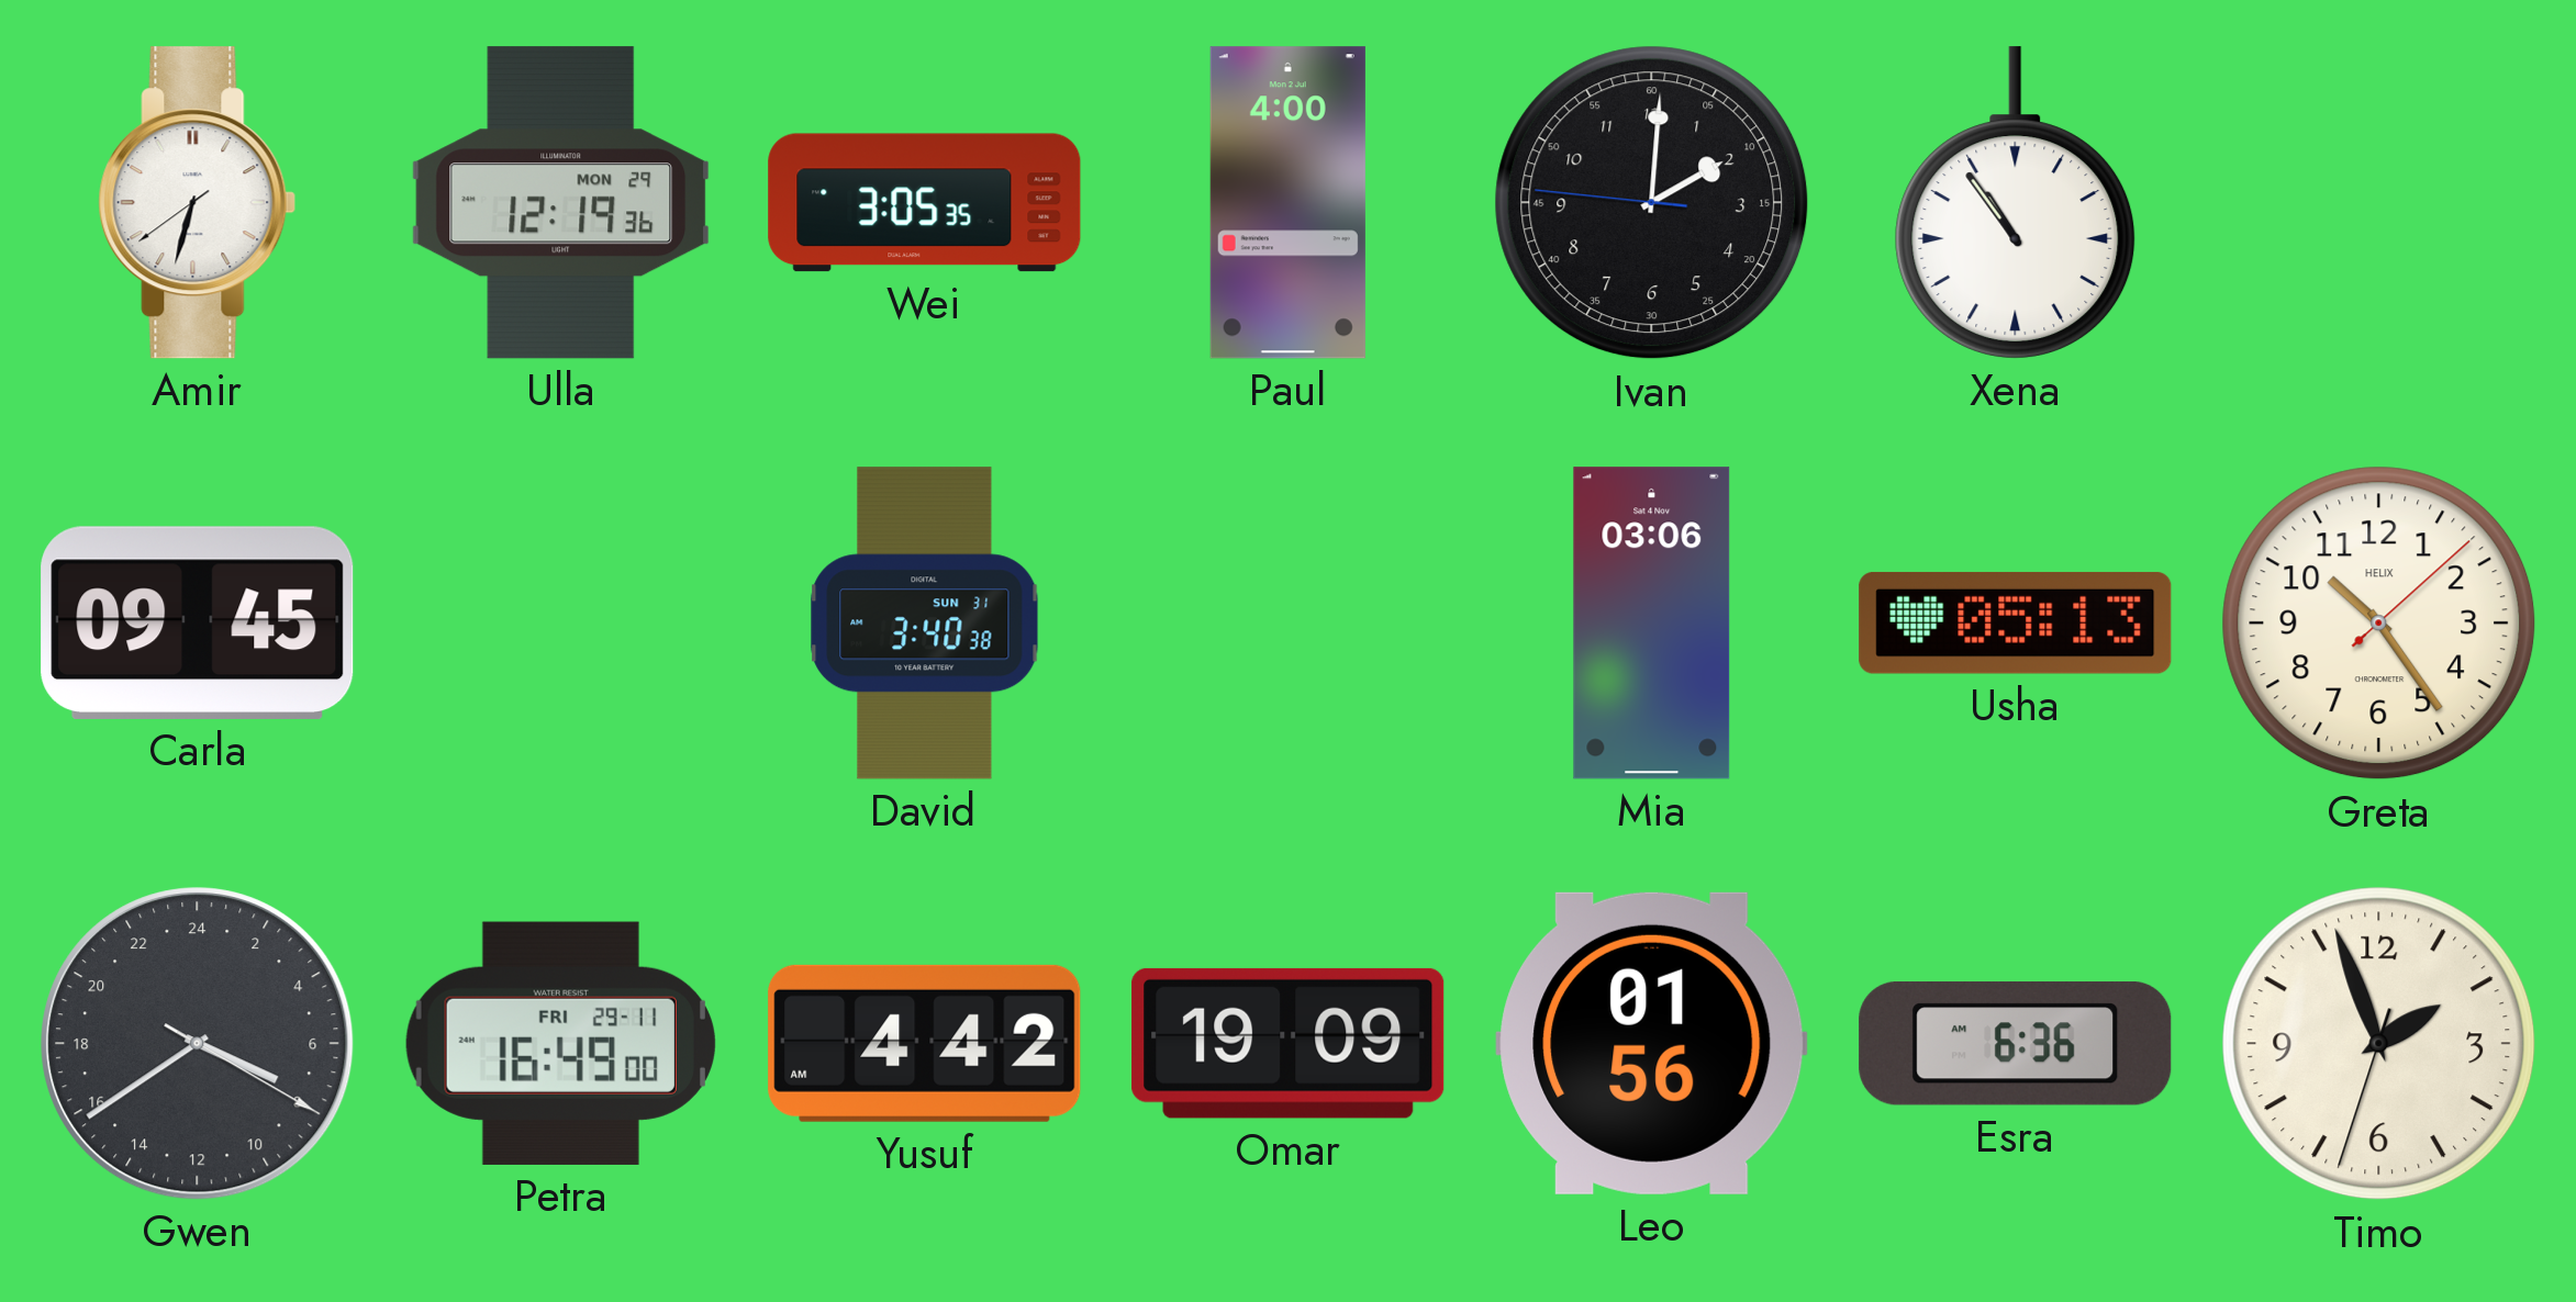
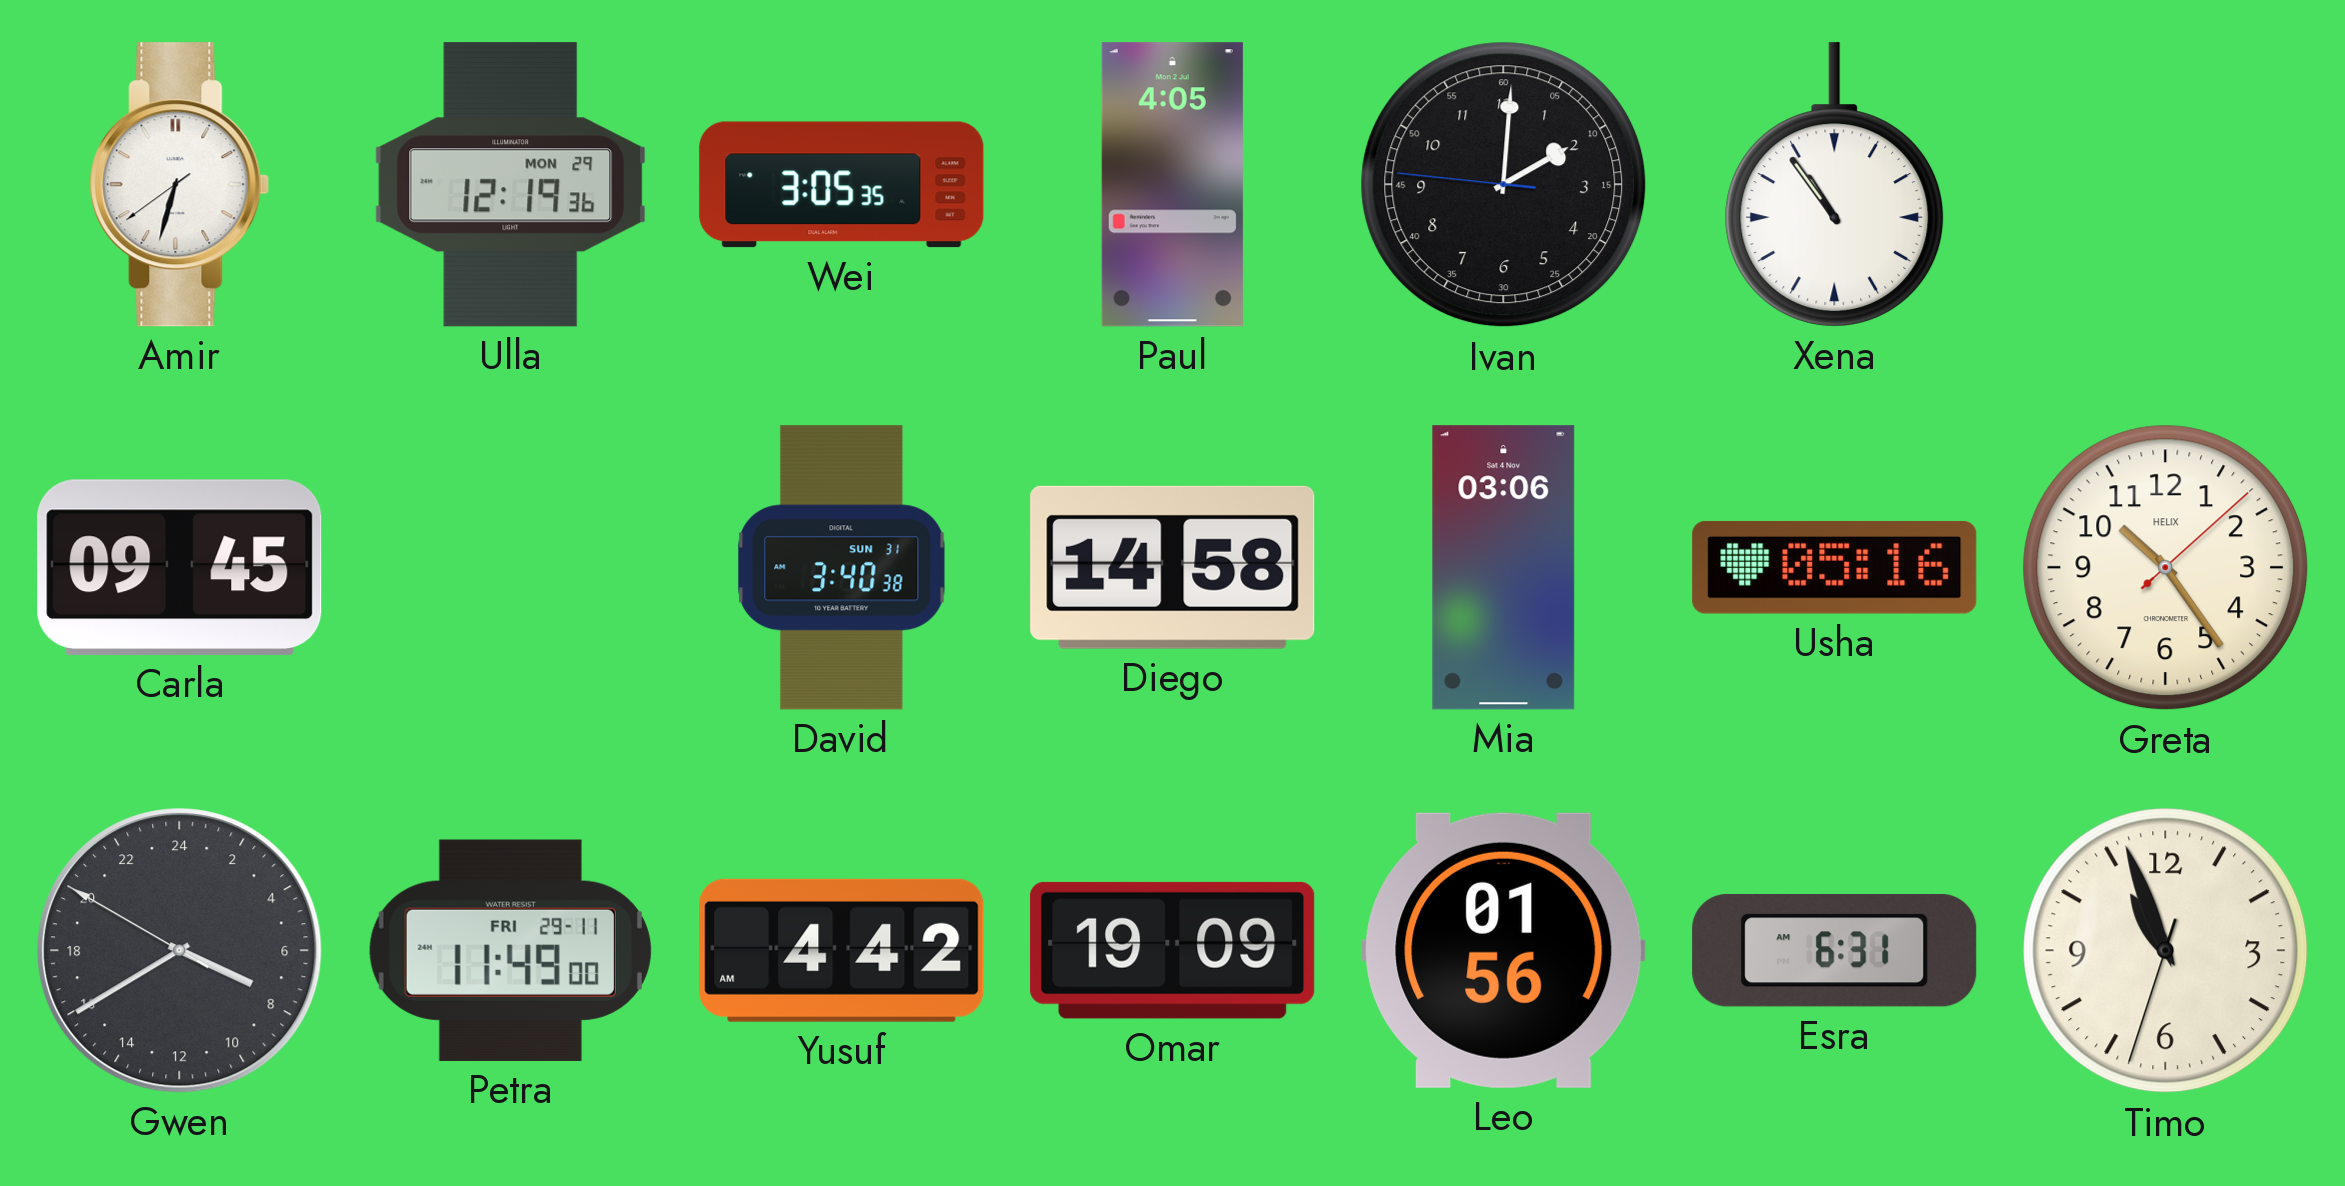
Paul: 4:00 -> 4:05 (1172, 185)
Diego: none -> 14:58 (1173, 567)
Usha: 05:13 -> 05:16 (1835, 567)
Gwen: 7:39:20 -> 7:39:50 (180, 951)
Petra: 16:49 -> 11:49 (510, 950)
Esra: 6:36 -> 6:31 (1835, 950)
Timo: 1:56 -> 10:56 (2166, 951)
